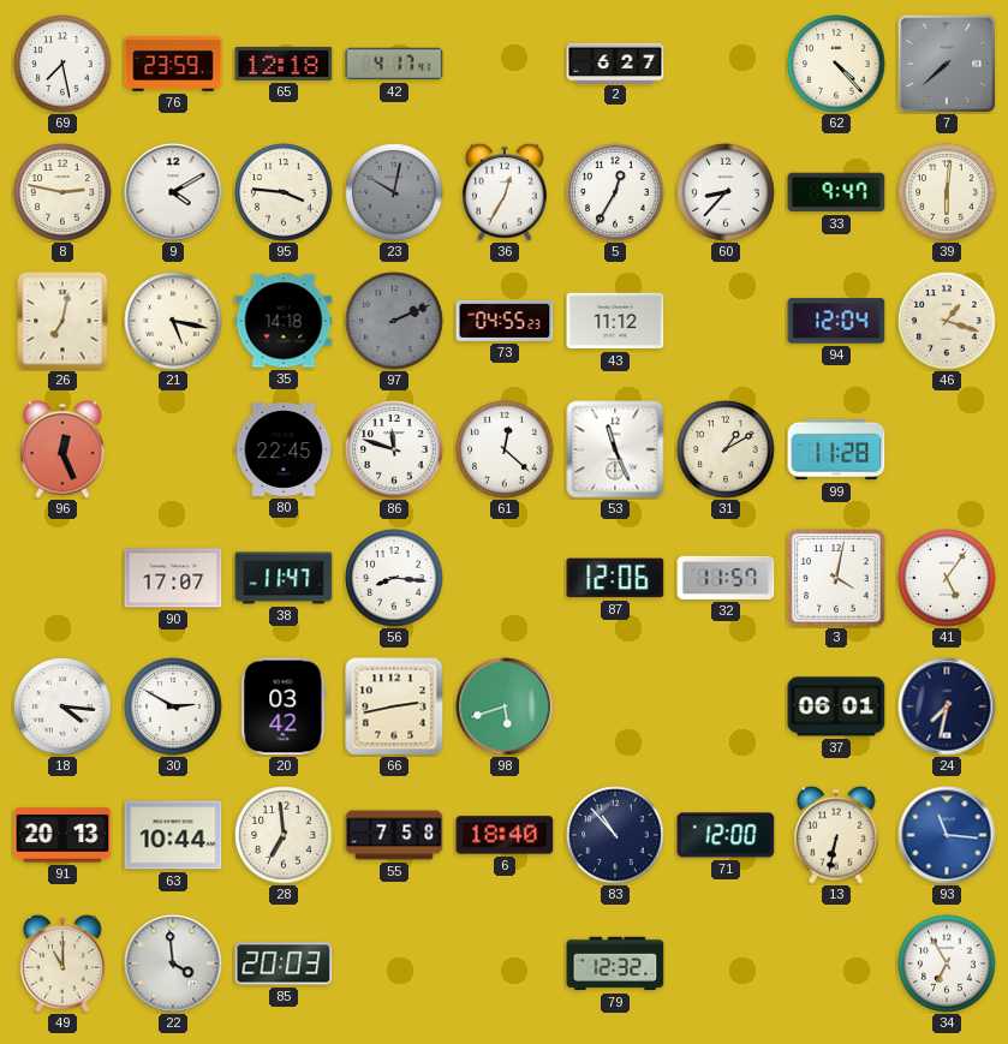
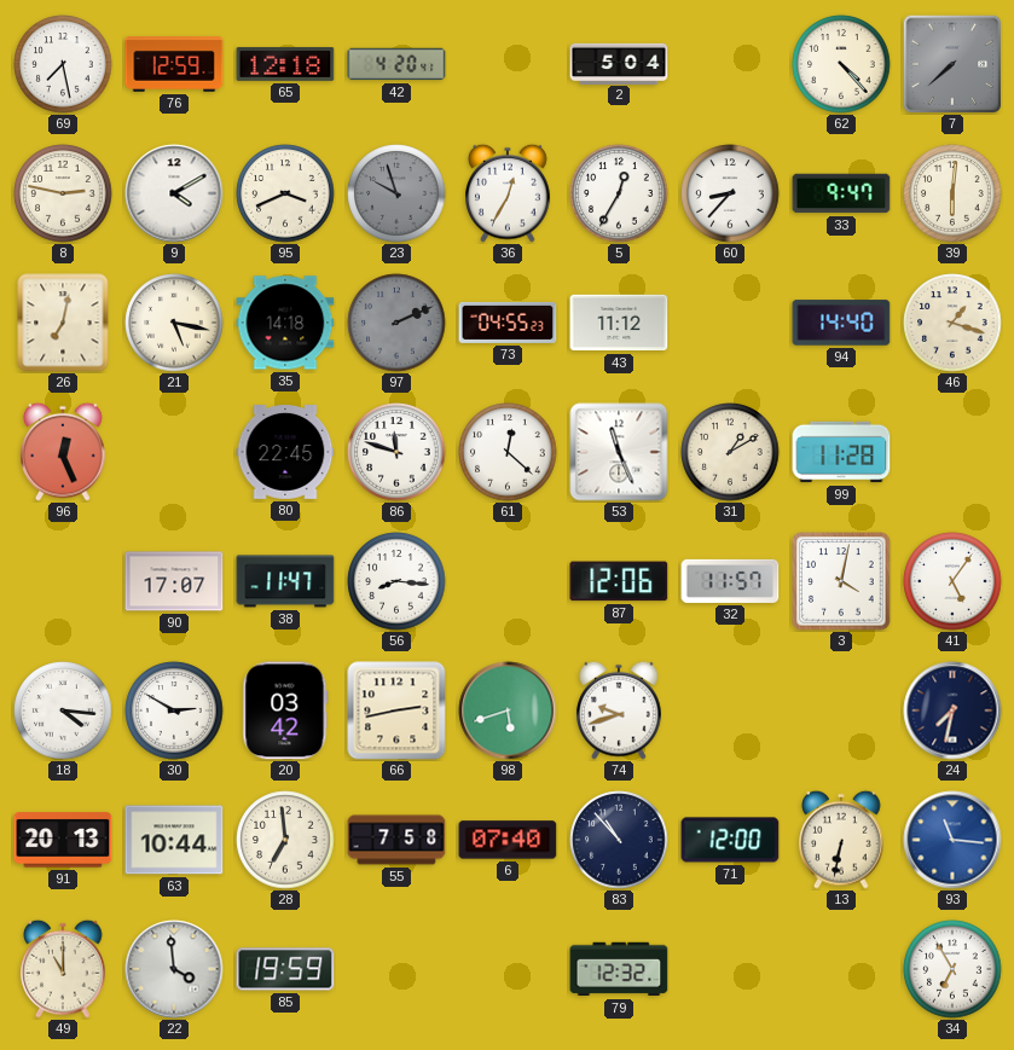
76: 23:59 -> 12:59 (174, 64)
42: 4:17 -> 4:20 (396, 64)
2: 6:27 -> 5:04 (619, 63)
95: 3:46 -> 3:41 (285, 193)
23: 10:02 -> 9:57 (396, 193)
94: 12:04 -> 14:40 (841, 323)
74: none -> 9:42 (619, 710)
37: 06:01 -> none (836, 706)
6: 18:40 -> 07:40 (508, 840)
85: 20:03 -> 19:59 (285, 969)
